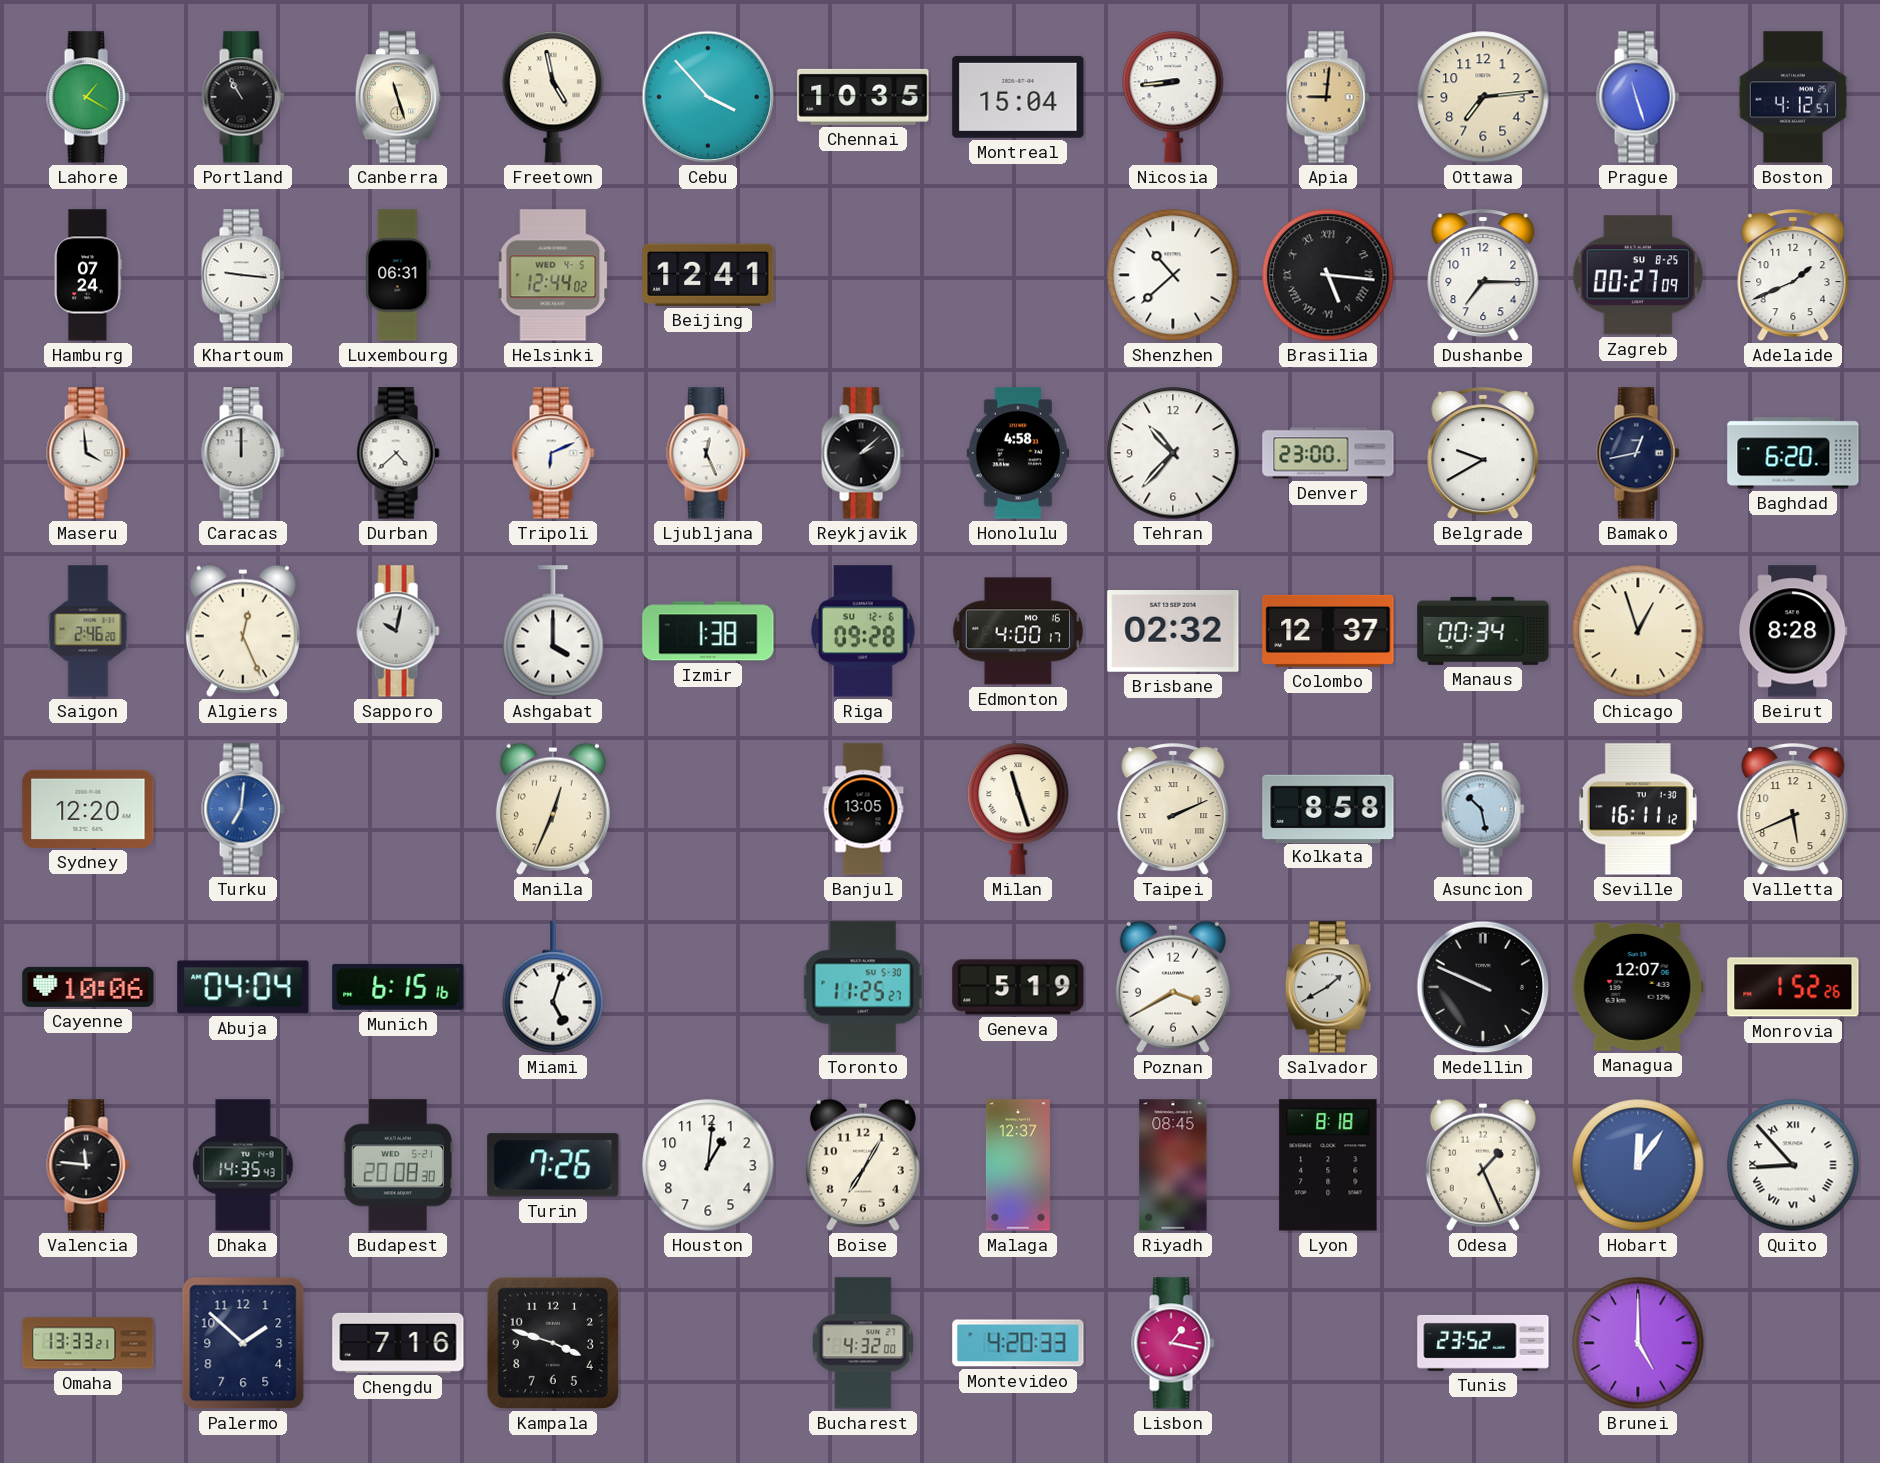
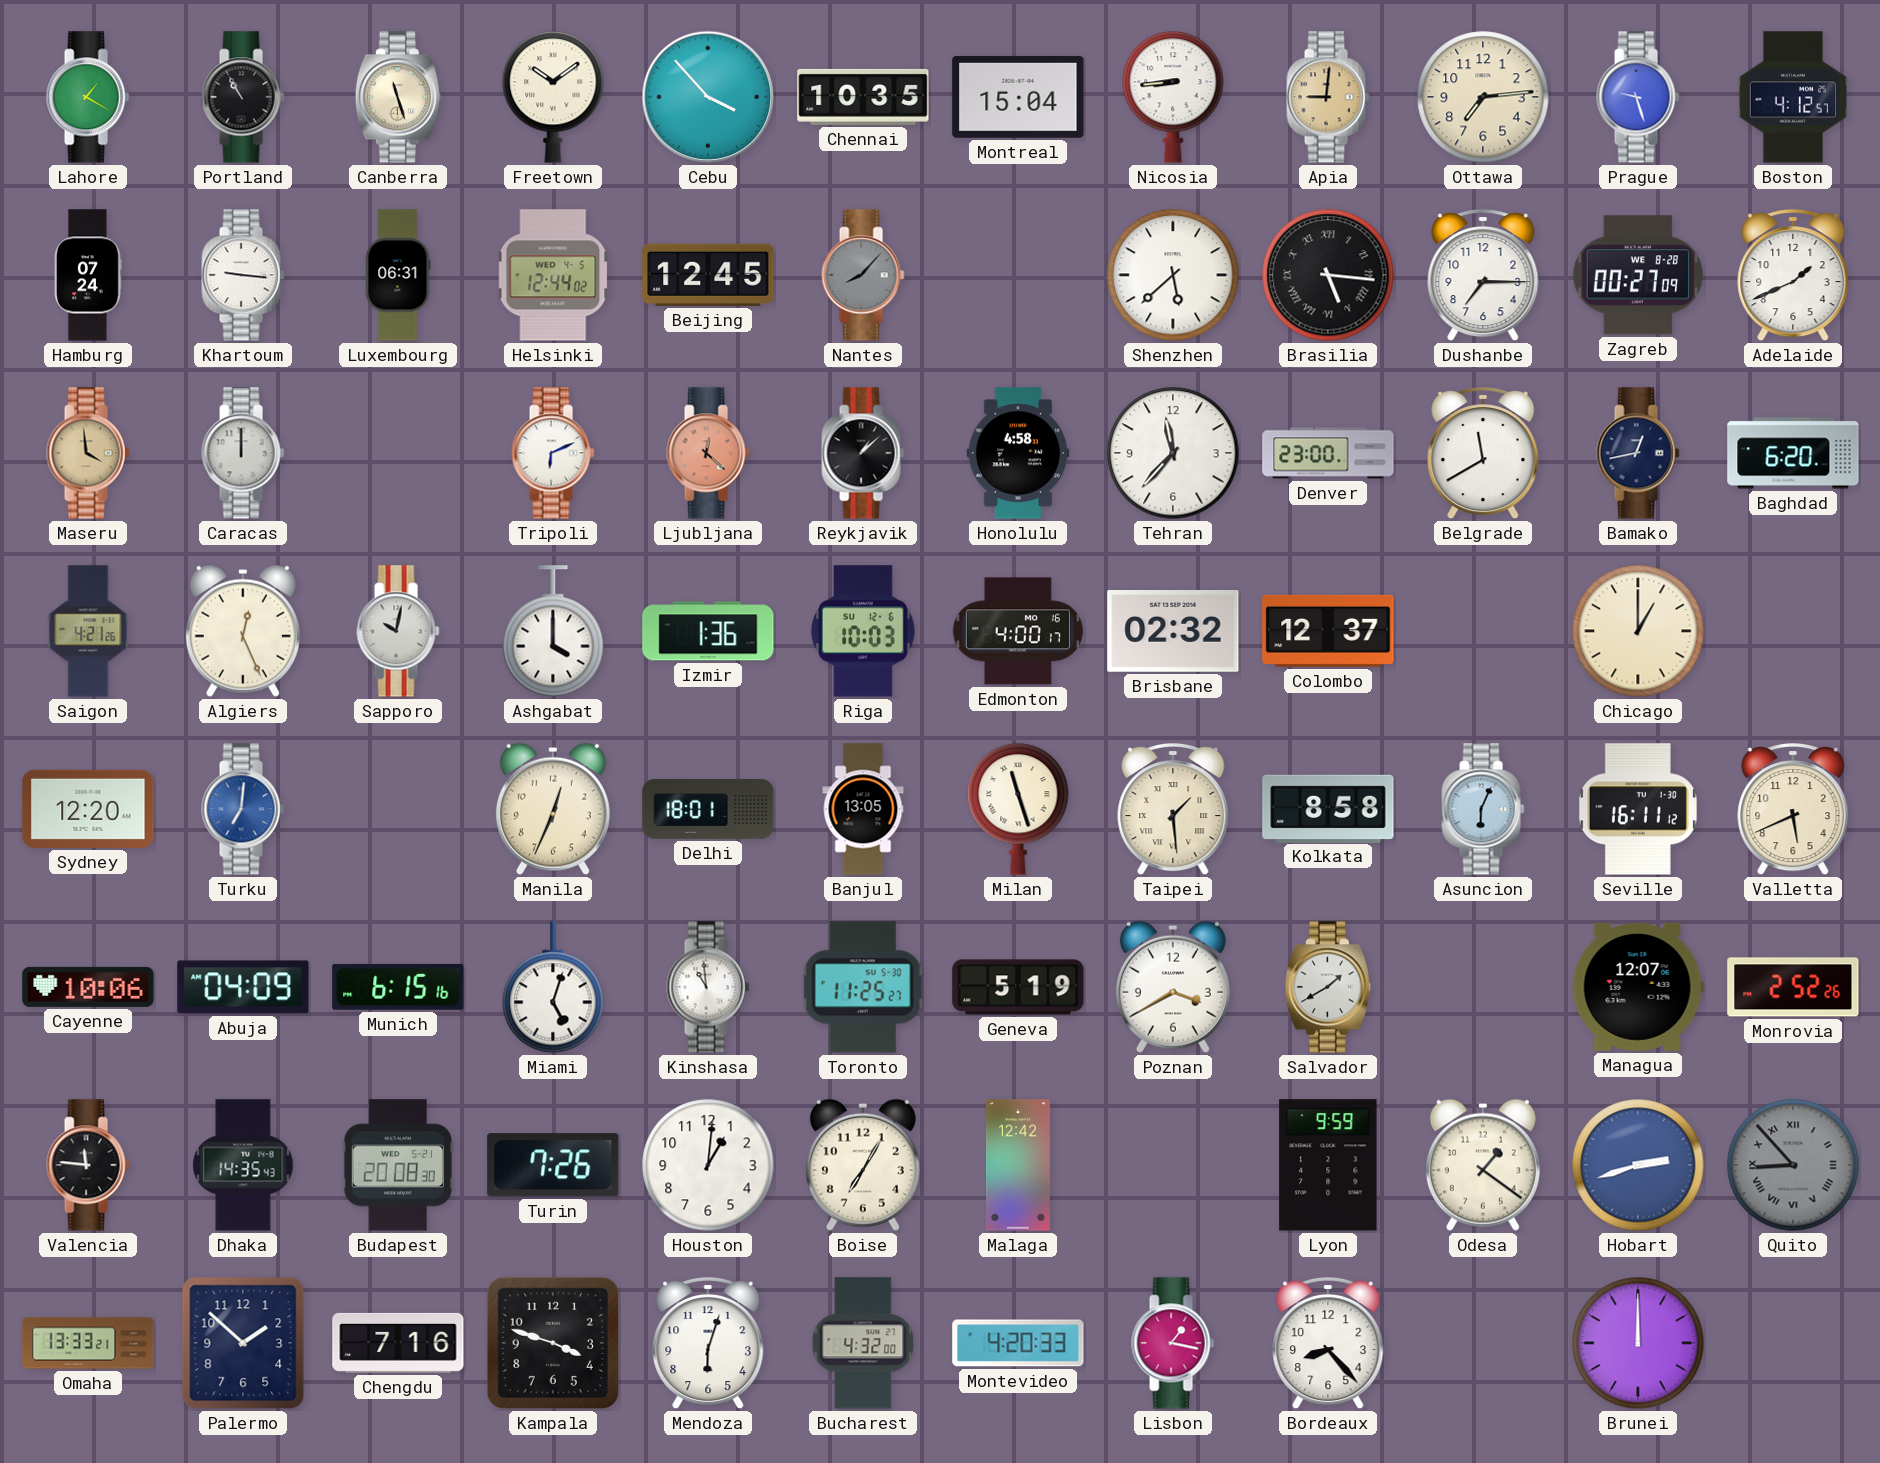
Freetown: 4:58 -> 10:09 (553, 97)
Prague: 11:27 -> 9:27 (1638, 97)
Beijing: 12:41 -> 12:45 (708, 275)
Nantes: none -> 8:07 (863, 275)
Shenzhen: 10:38 -> 5:38 (1173, 275)
Zagreb date: SU 8-25 -> WE 8-28 (1638, 275)
Maseru dial: white -> champagne (88, 453)
Durban: 4:38 -> none (398, 453)
Ljubljana: 12:26 -> 12:22 (708, 453)
Ljubljana dial: white -> salmon (708, 453)
Reykjavik: 2:08 -> 1:08 (863, 453)
Tehran: 10:37 -> 11:37 (1173, 453)
Belgrade: 9:40 -> 11:40 (1483, 454)
Saigon: 2:46 -> 4:21 (88, 631)
Izmir: 1:38 -> 1:36 (708, 631)
Riga: 09:28 -> 10:03 (863, 631)
Manaus: 00:34 -> none (1483, 631)
Chicago: 12:57 -> 1:00 (1638, 631)
Beirut: 8:28 -> none (1793, 631)
Delhi: none -> 18:01 (708, 810)
Taipei: 2:11 -> 1:29 (1173, 810)
Asuncion: 10:28 -> 6:04 (1483, 809)
Abuja: 04:04 -> 04:09 (243, 987)
Kinshasa: none -> 10:59 (708, 987)
Medellin: 9:49 -> none (1483, 987)
Monrovia: 1:52 -> 2:52 (1793, 987)
Malaga: 12:37 -> 12:42 (1018, 1165)
Riyadh: 08:45 -> none (1173, 1165)
Lyon: 8:18 -> 9:59 (1328, 1165)
Odesa: 1:26 -> 1:21 (1483, 1165)
Hobart: 12:06 -> 2:42 (1638, 1165)
Quito dial: white -> grey (1793, 1165)
Mendoza: none -> 6:03 (708, 1344)
Bordeaux: none -> 8:23 (1328, 1344)
Tunis: 23:52 -> none (1483, 1343)
Brunei: 5:00 -> 12:00 (1638, 1343)
